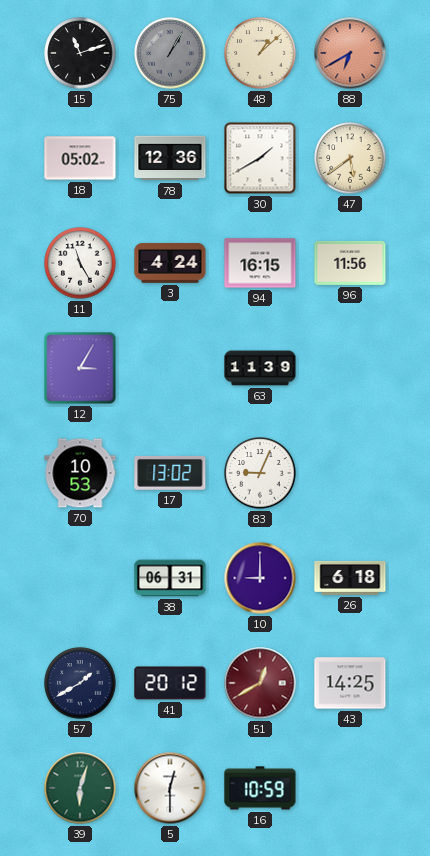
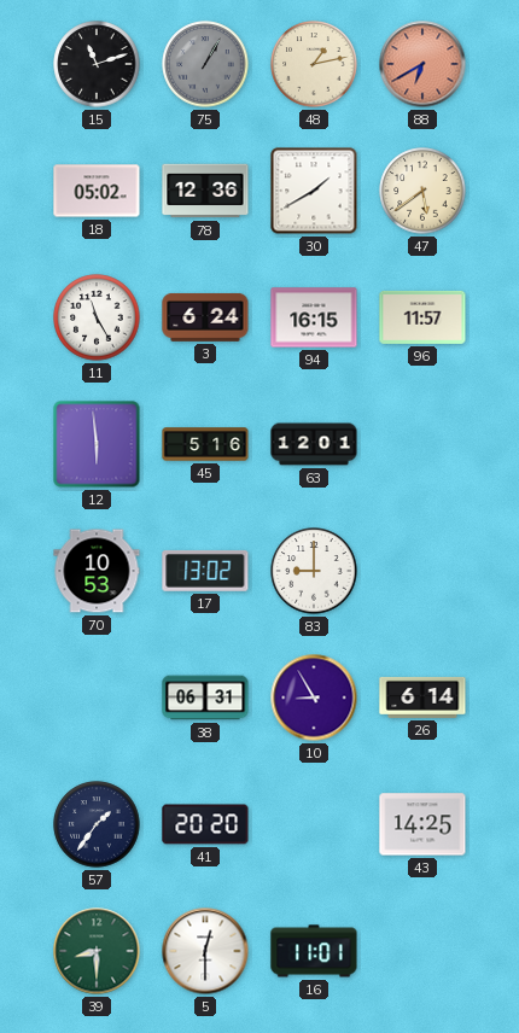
48: 1:08 -> 1:13 (314, 64)
3: 4:24 -> 6:24 (205, 317)
96: 11:56 -> 11:57 (422, 317)
12: 3:05 -> 5:59 (97, 444)
45: none -> 5:16 (205, 444)
63: 11:39 -> 12:01 (314, 444)
83: 9:04 -> 9:00 (314, 571)
10: 9:00 -> 8:55 (314, 698)
26: 6:18 -> 6:14 (422, 698)
57: 1:40 -> 1:36 (97, 824)
41: 20:12 -> 20:20 (205, 824)
51: 12:40 -> none (260, 683)
39: 6:03 -> 8:30 (97, 951)
16: 10:59 -> 11:01 (314, 951)
